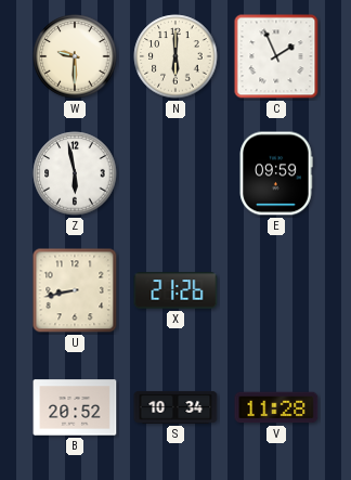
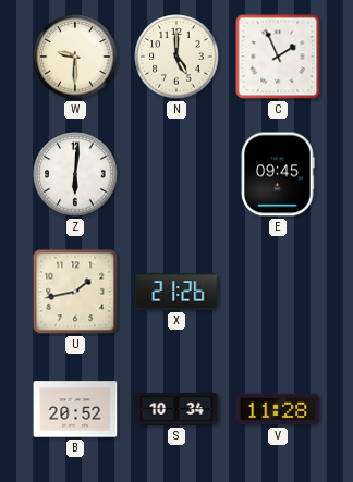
N: 6:00 -> 5:00 (176, 57)
Z: 5:58 -> 6:01 (75, 174)
E: 09:59 -> 09:45 (278, 174)
U: 8:43 -> 1:43 (75, 292)
